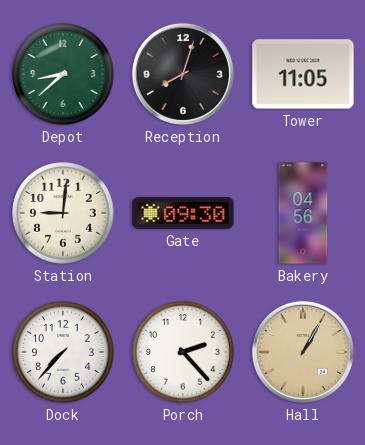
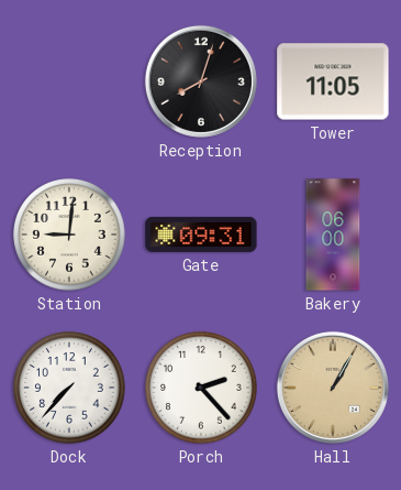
Depot: 8:38 -> none (63, 74)
Gate: 09:30 -> 09:31 (201, 235)
Bakery: 04:56 -> 06:00 (333, 235)
